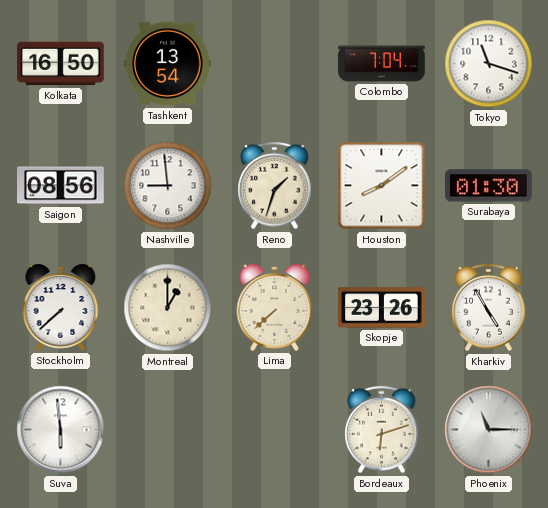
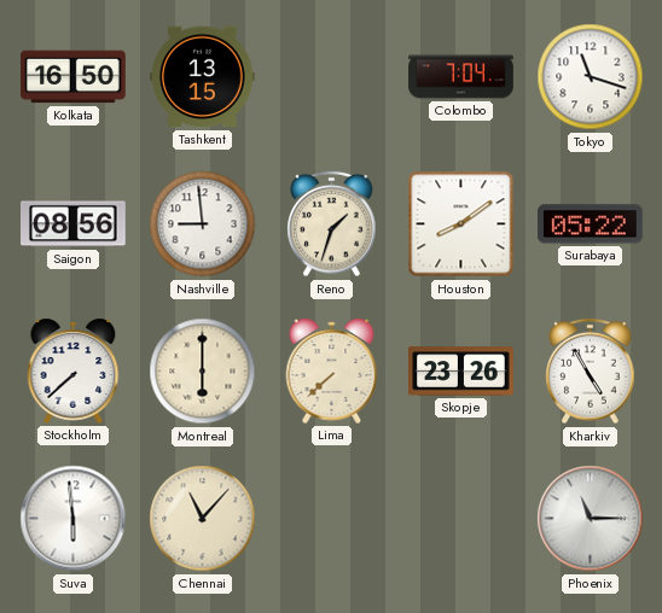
Tashkent: 13:54 -> 13:15 (203, 77)
Surabaya: 01:30 -> 05:22 (591, 224)
Montreal: 1:00 -> 6:00 (203, 372)
Chennai: none -> 11:07 (203, 519)
Bordeaux: 6:12 -> none (382, 430)
